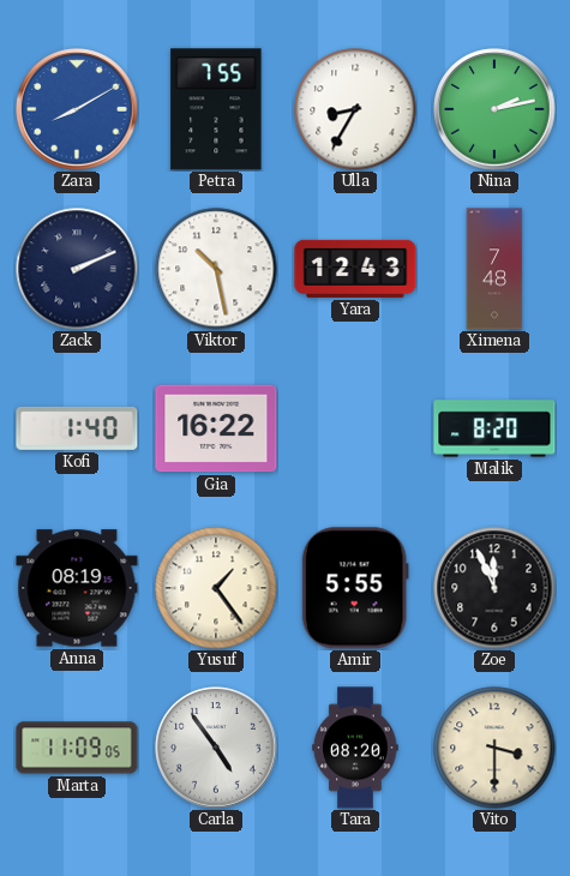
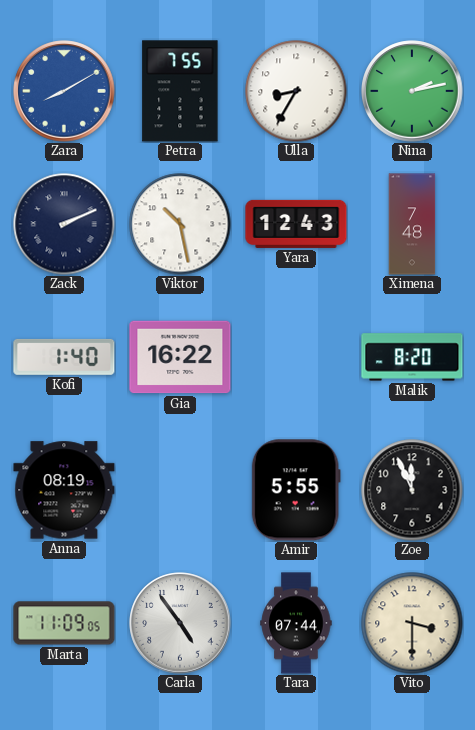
Yusuf: 1:24 -> none (216, 588)
Tara: 08:20 -> 07:44 (296, 623)
